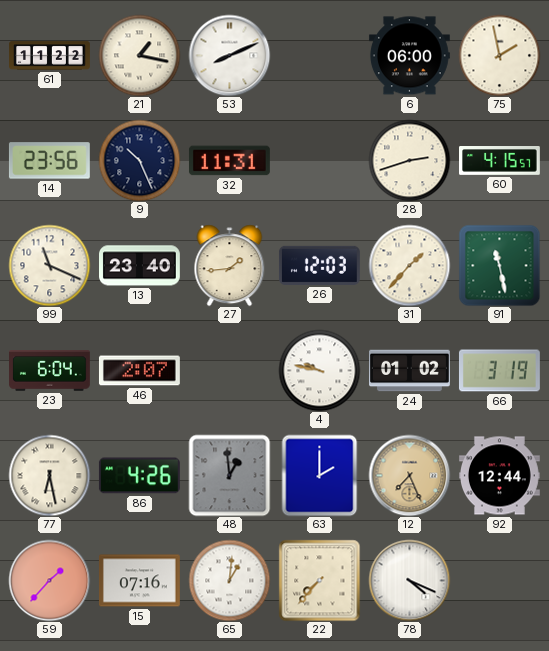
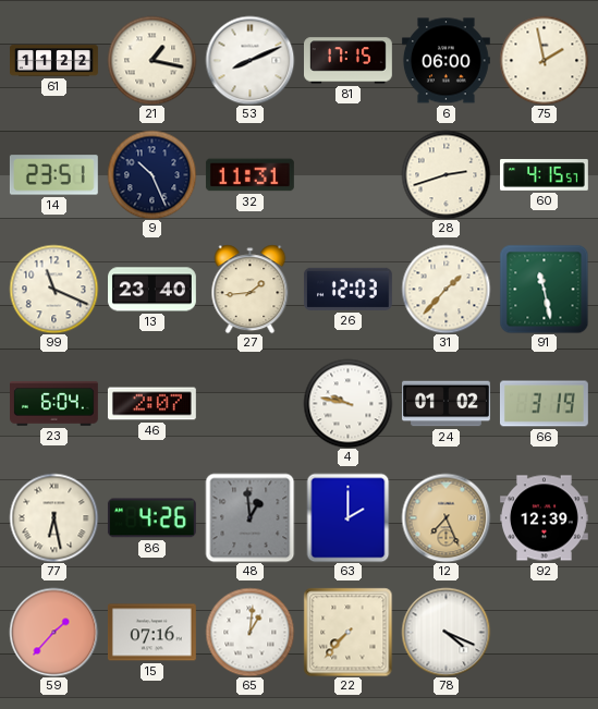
81: none -> 17:15 (349, 61)
14: 23:56 -> 23:51 (53, 175)
92: 12:44 -> 12:39 (545, 518)
